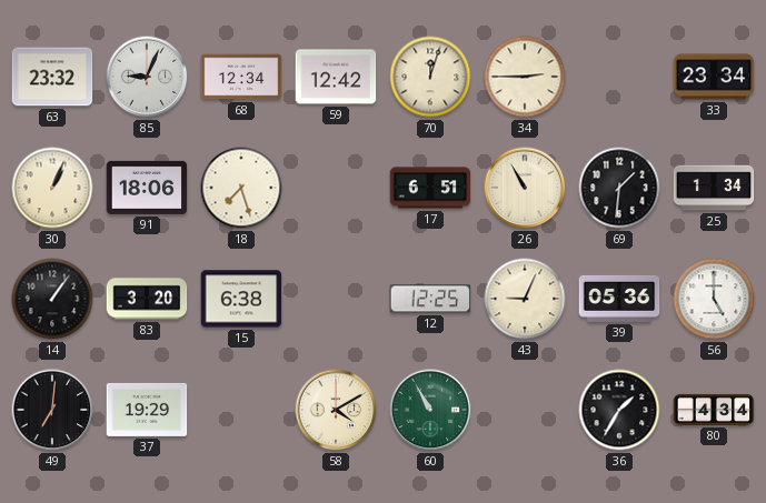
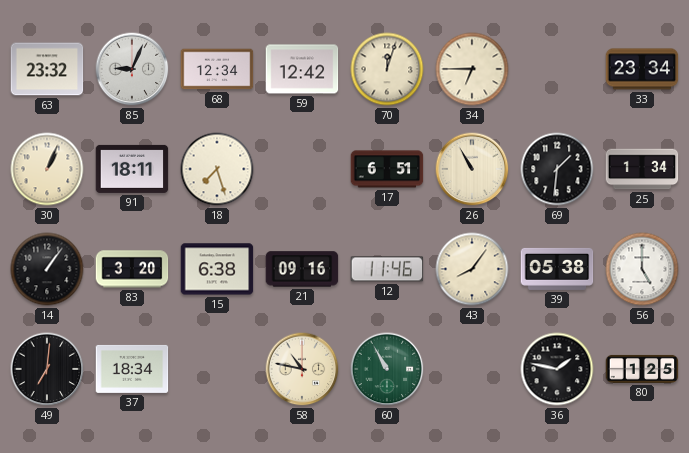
34: 2:45 -> 6:45 (472, 69)
91: 18:06 -> 18:11 (132, 169)
21: none -> 09:16 (302, 269)
12: 12:25 -> 11:46 (387, 269)
43: 9:04 -> 8:06 (472, 269)
39: 05:36 -> 05:38 (557, 269)
37: 19:29 -> 18:34 (132, 369)
58: 4:10 -> 10:47 (302, 369)
36: 1:35 -> 1:47 (557, 369)
80: 4:34 -> 1:25 (642, 369)
